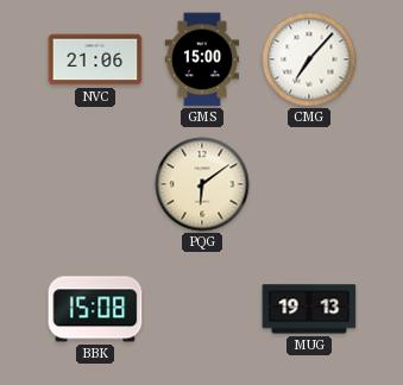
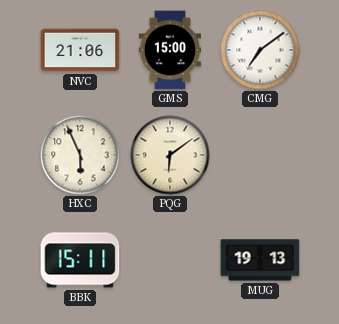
CMG: 7:07 -> 7:09 (260, 50)
HXC: none -> 5:56 (80, 155)
BBK: 15:08 -> 15:11 (80, 260)
